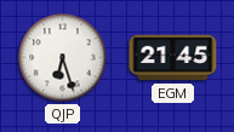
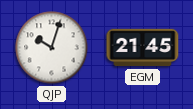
QJP: 6:27 -> 10:03 (52, 48)
